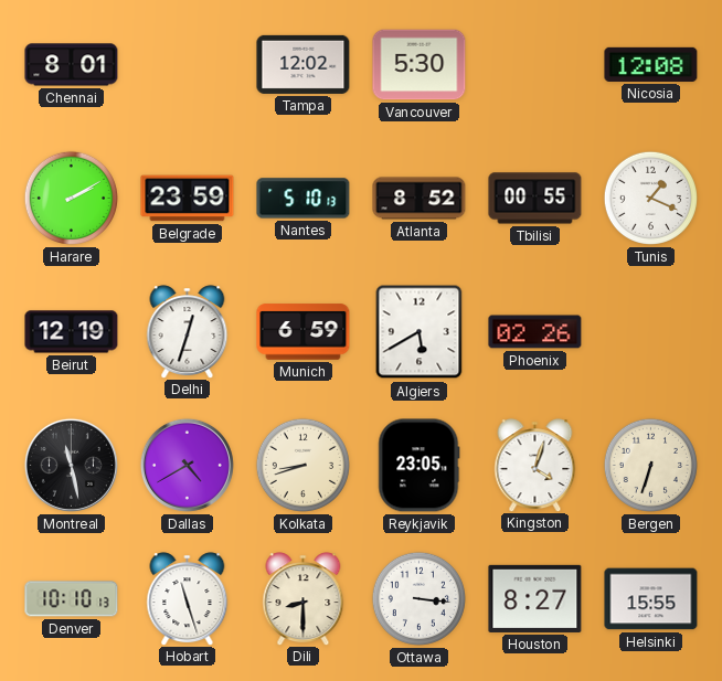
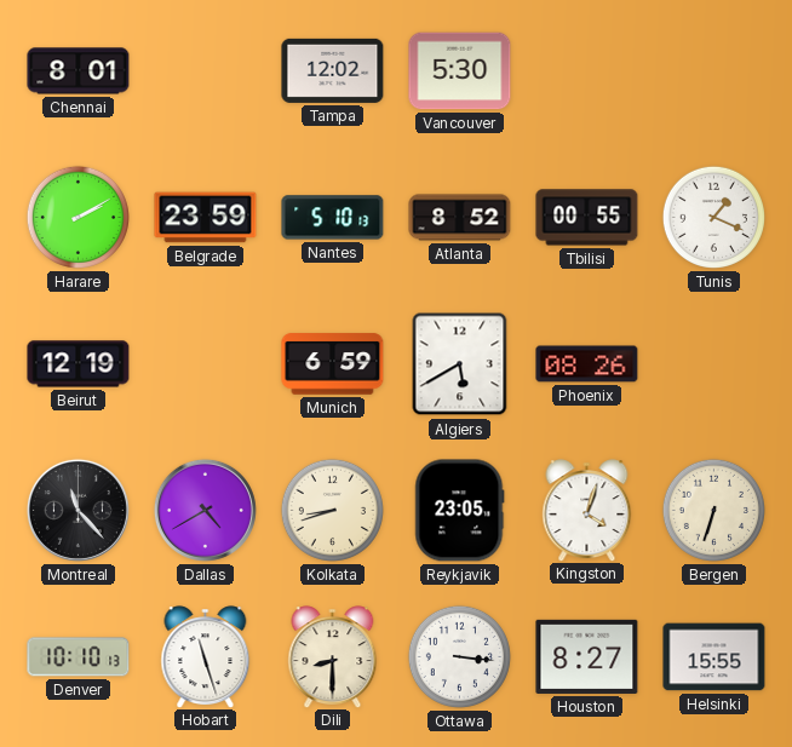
Nicosia: 12:08 -> none (651, 64)
Delhi: 12:33 -> none (188, 331)
Phoenix: 02:26 -> 08:26 (587, 364)
Montreal: 11:28 -> 11:23 (78, 510)
